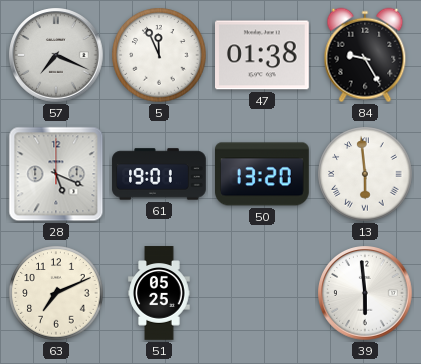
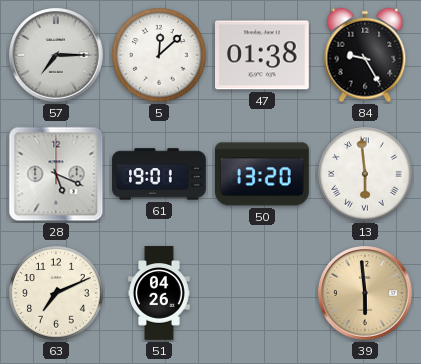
57: 7:19 -> 7:15 (56, 55)
5: 11:56 -> 12:08 (159, 55)
51: 05:25 -> 04:26 (159, 293)
39 dial: white -> champagne (365, 293)
